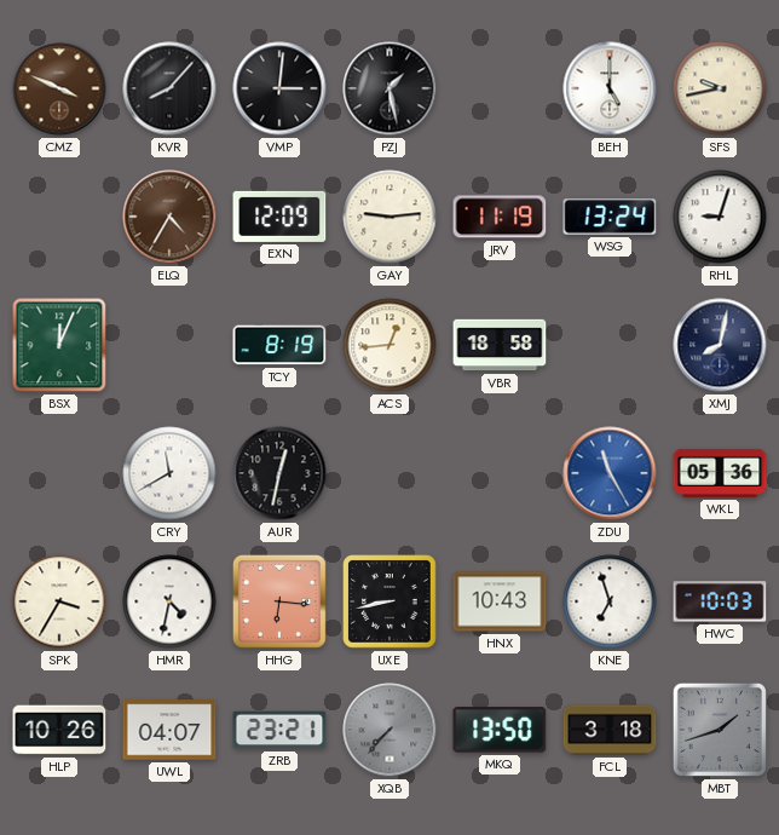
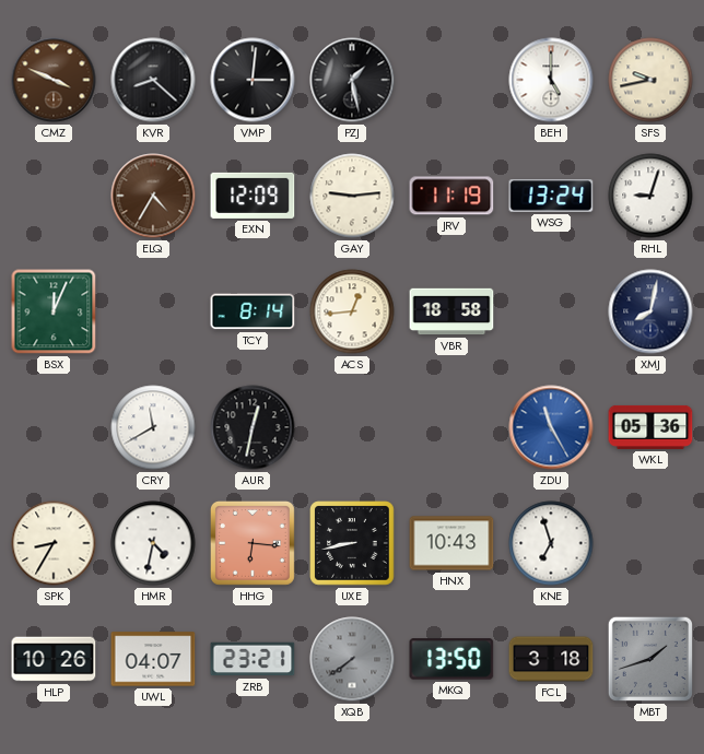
KVR: 8:07 -> 8:22 (153, 80)
TCY: 8:19 -> 8:14 (253, 311)
SPK: 3:35 -> 8:35 (54, 543)
HWC: 10:03 -> none (720, 601)
XQB: 7:37 -> 7:39 (352, 659)
